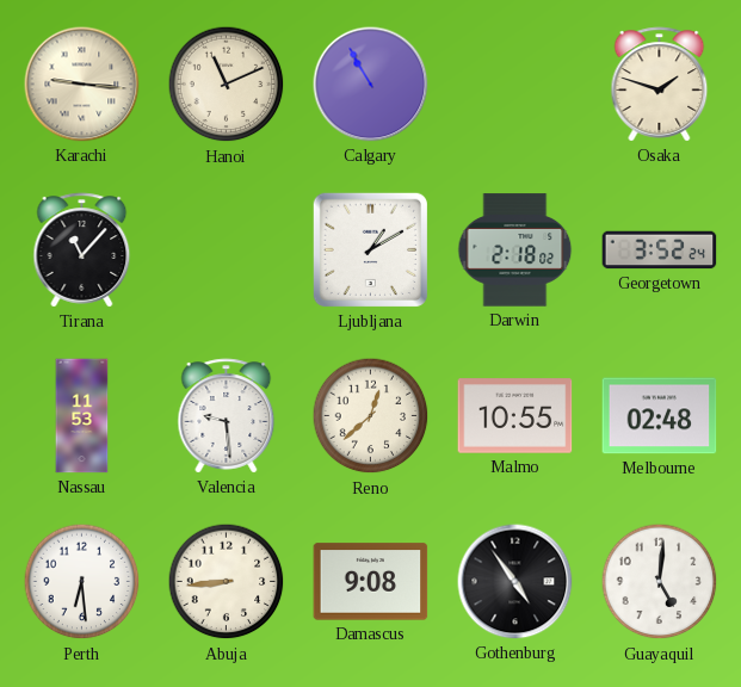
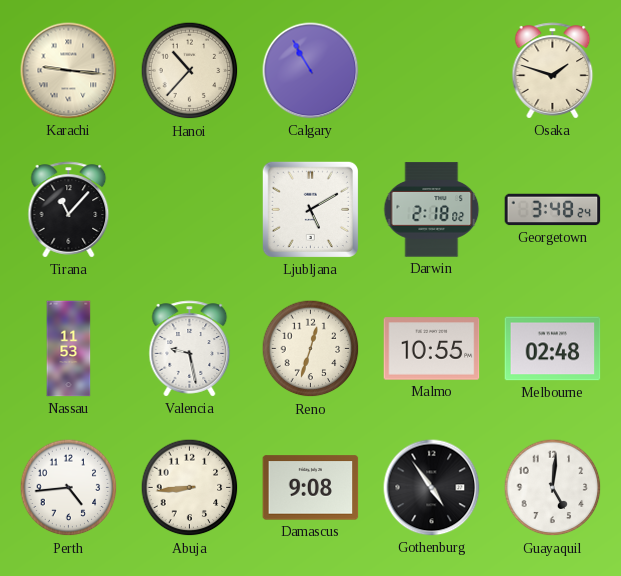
Hanoi: 11:11 -> 10:37 (190, 71)
Ljubljana: 1:10 -> 5:10 (310, 209)
Georgetown: 3:52 -> 3:48 (553, 210)
Valencia: 9:29 -> 9:28 (190, 349)
Reno: 12:38 -> 12:33 (311, 349)
Perth: 6:29 -> 4:44 (69, 488)
